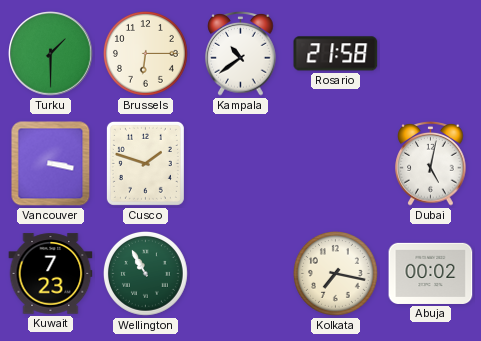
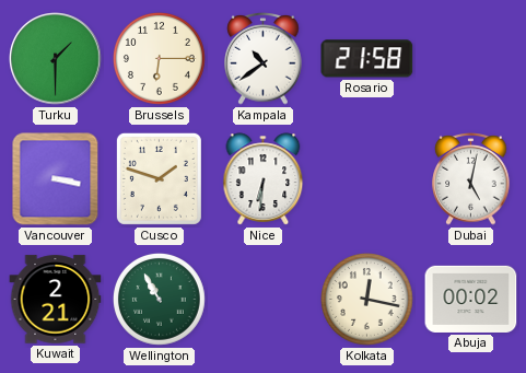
Nice: none -> 6:31 (264, 179)
Kuwait: 7:23 -> 2:21 (56, 300)
Kolkata: 7:17 -> 12:17 (367, 300)
